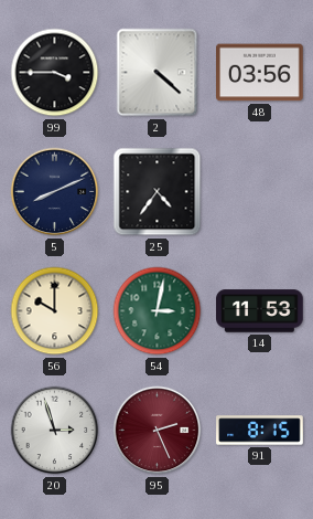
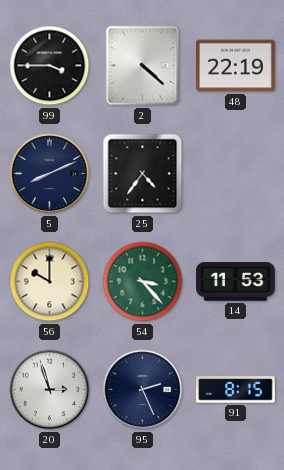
48: 03:56 -> 22:19 (236, 66)
54: 3:02 -> 3:23 (143, 282)
95 dial: burgundy -> navy (143, 390)
